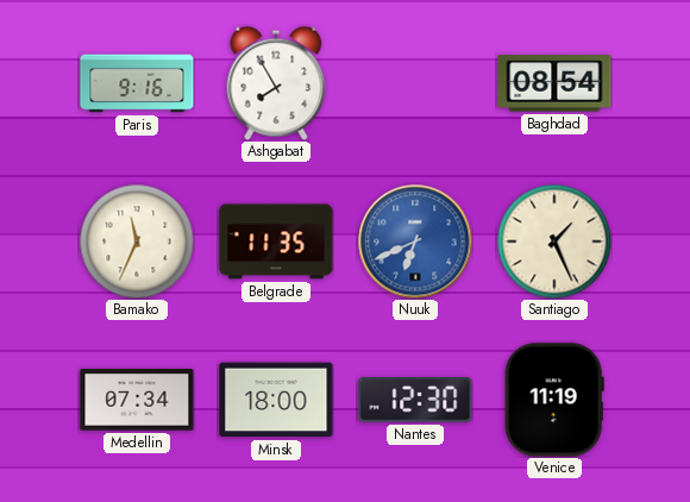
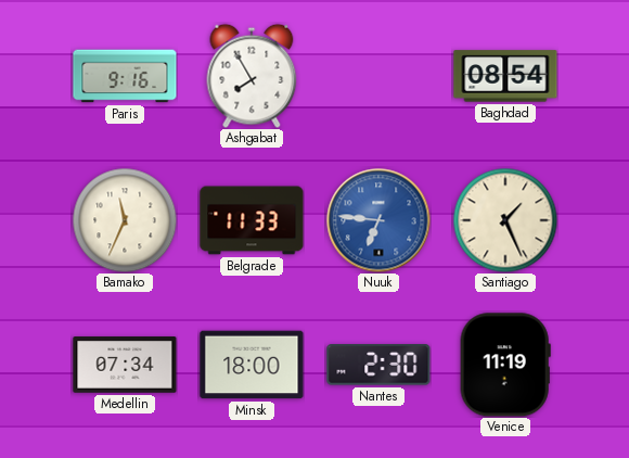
Belgrade: 11:35 -> 11:33 (252, 220)
Nuuk: 6:41 -> 6:46 (378, 220)
Nantes: 12:30 -> 2:30 (378, 365)
